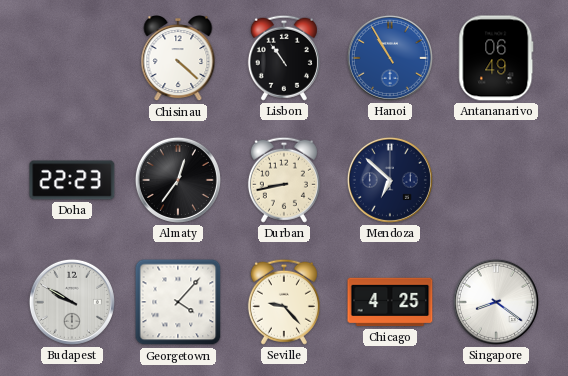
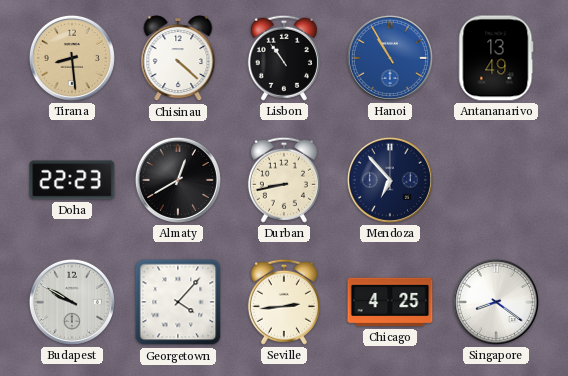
Tirana: none -> 8:29 (72, 58)
Antananarivo: 06:49 -> 13:49 (496, 58)
Almaty: 12:36 -> 12:40 (178, 180)
Mendoza: 6:52 -> 6:53 (390, 180)
Seville: 9:23 -> 2:44 (284, 302)
